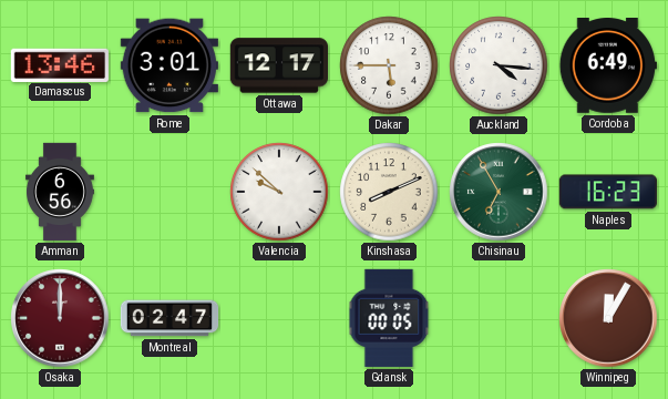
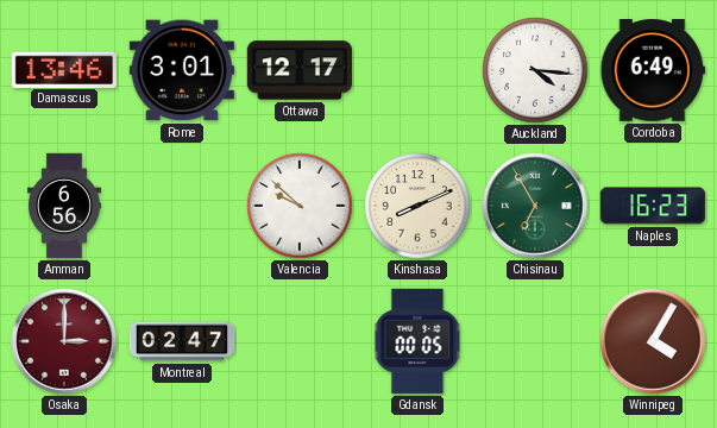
Dakar: 5:45 -> none (389, 65)
Osaka: 12:00 -> 3:00 (64, 341)
Winnipeg: 12:05 -> 4:05 (653, 341)
